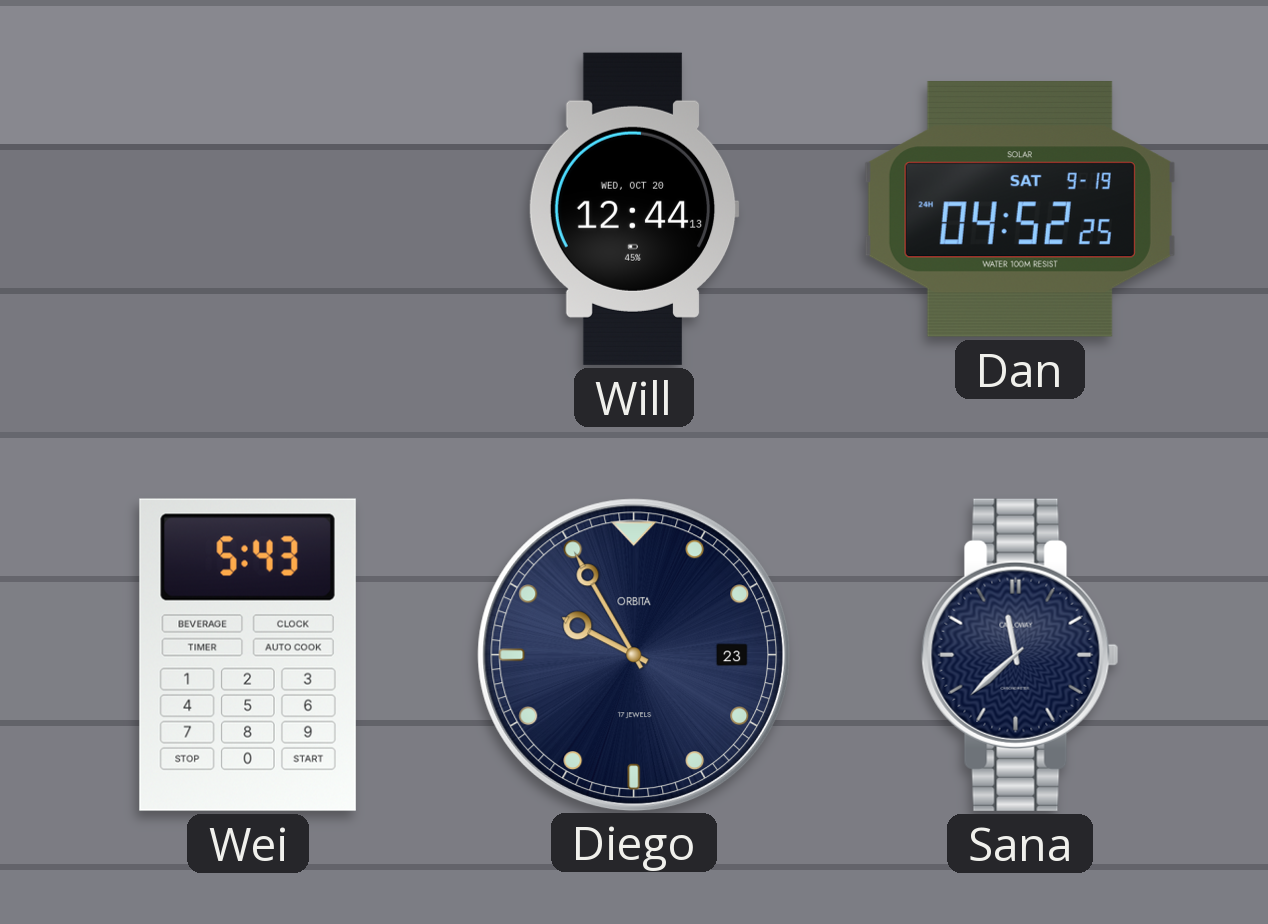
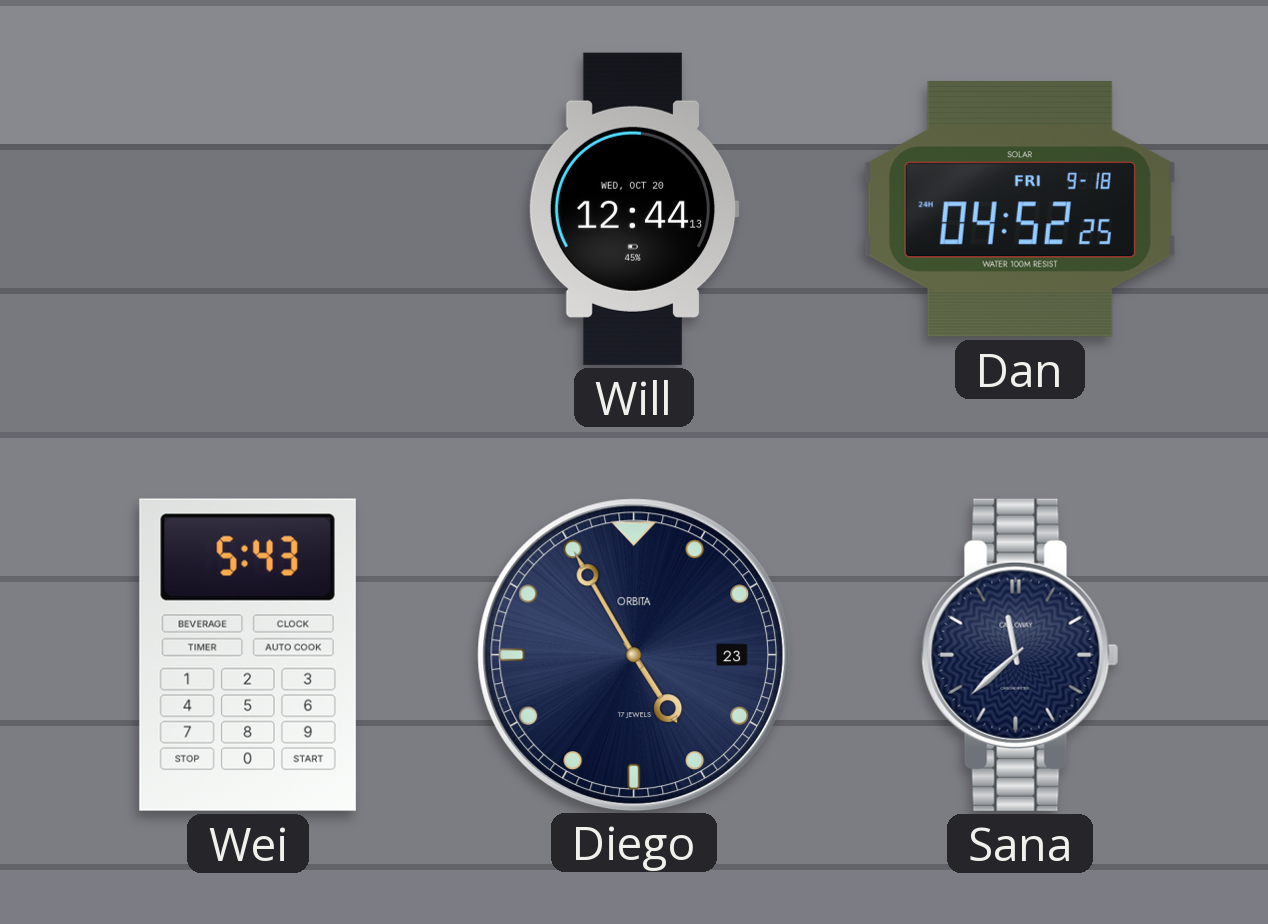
Dan date: SAT 9-19 -> FRI 9-18 (1020, 209)
Diego: 9:55 -> 4:55 (633, 654)
